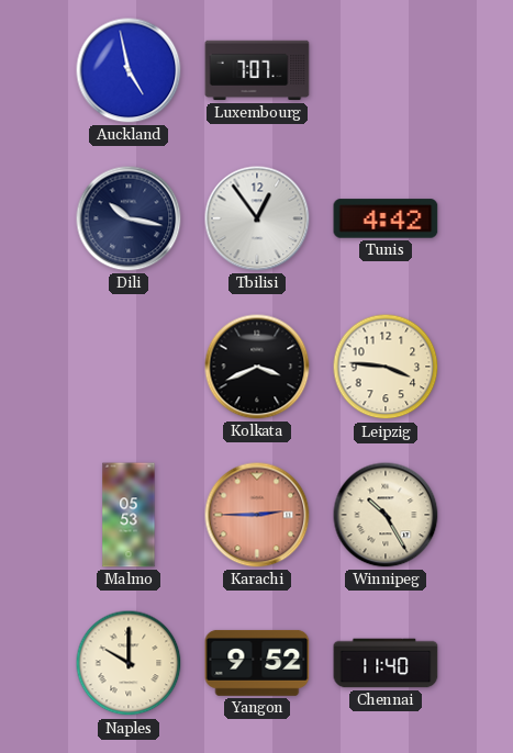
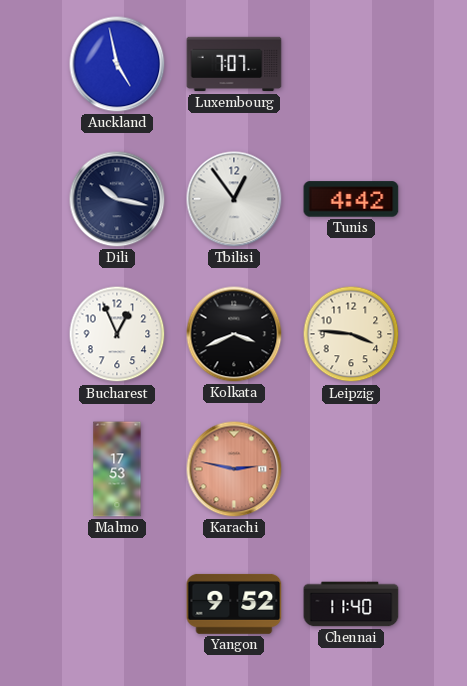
Bucharest: none -> 12:56 (117, 334)
Malmo: 05:53 -> 17:53 (117, 469)
Karachi: 2:45 -> 2:47 (234, 469)
Winnipeg: 10:25 -> none (386, 515)
Naples: 10:00 -> none (129, 663)
